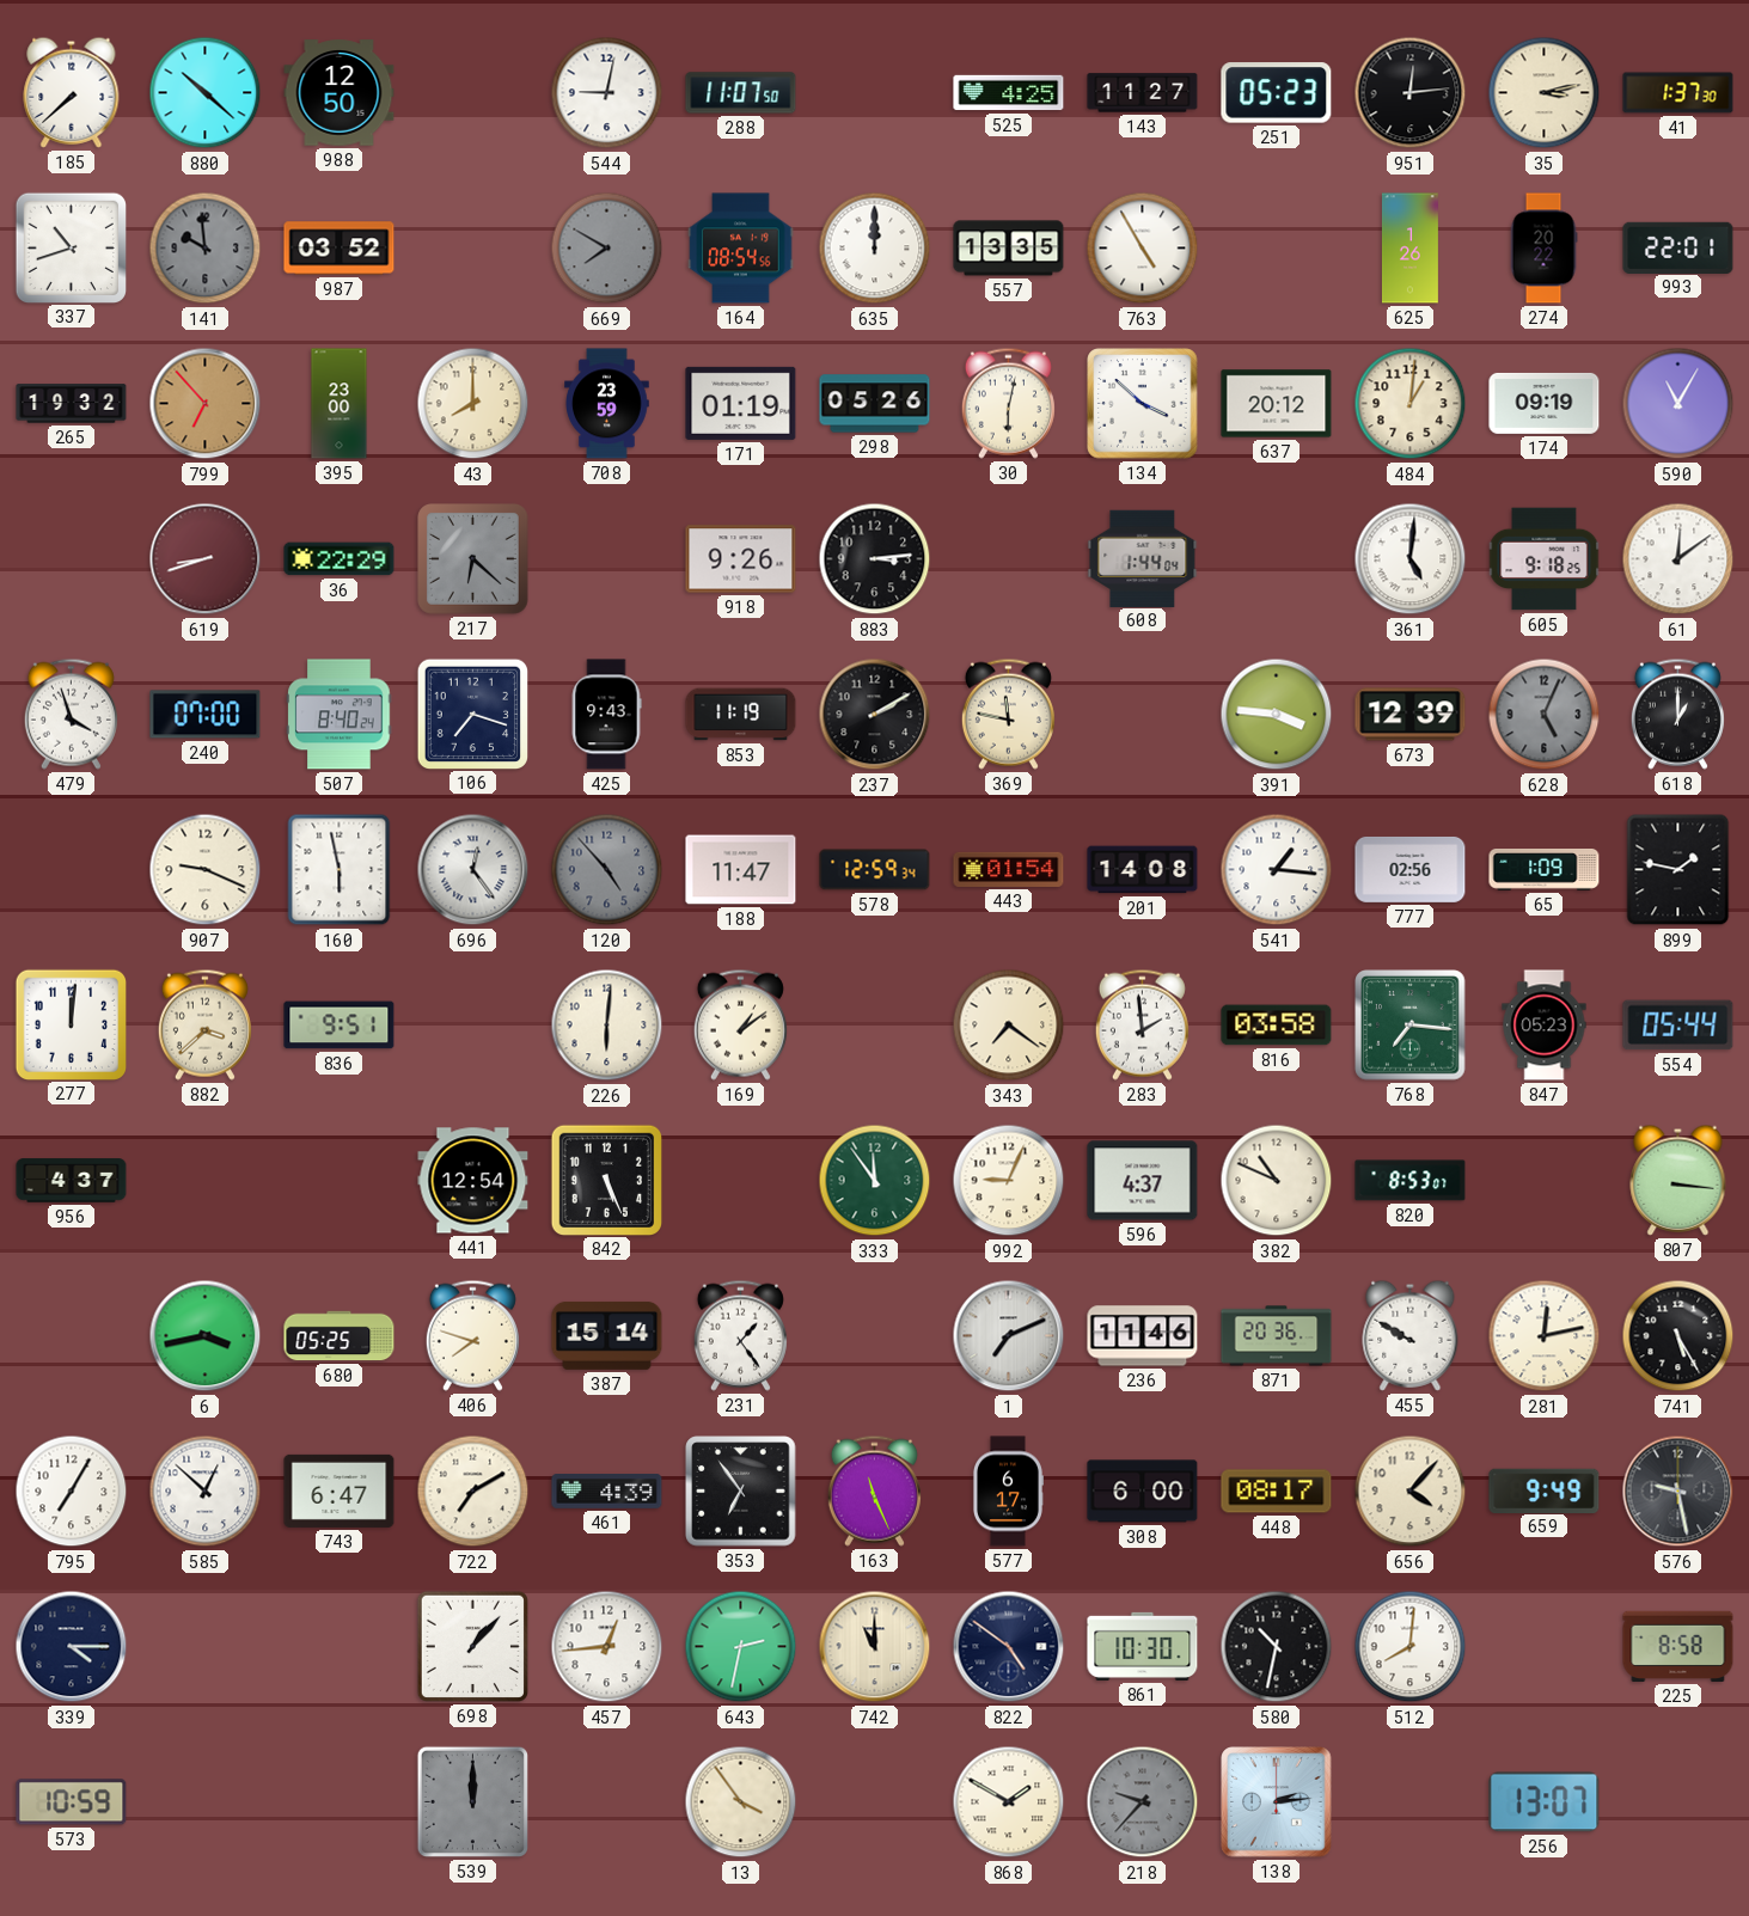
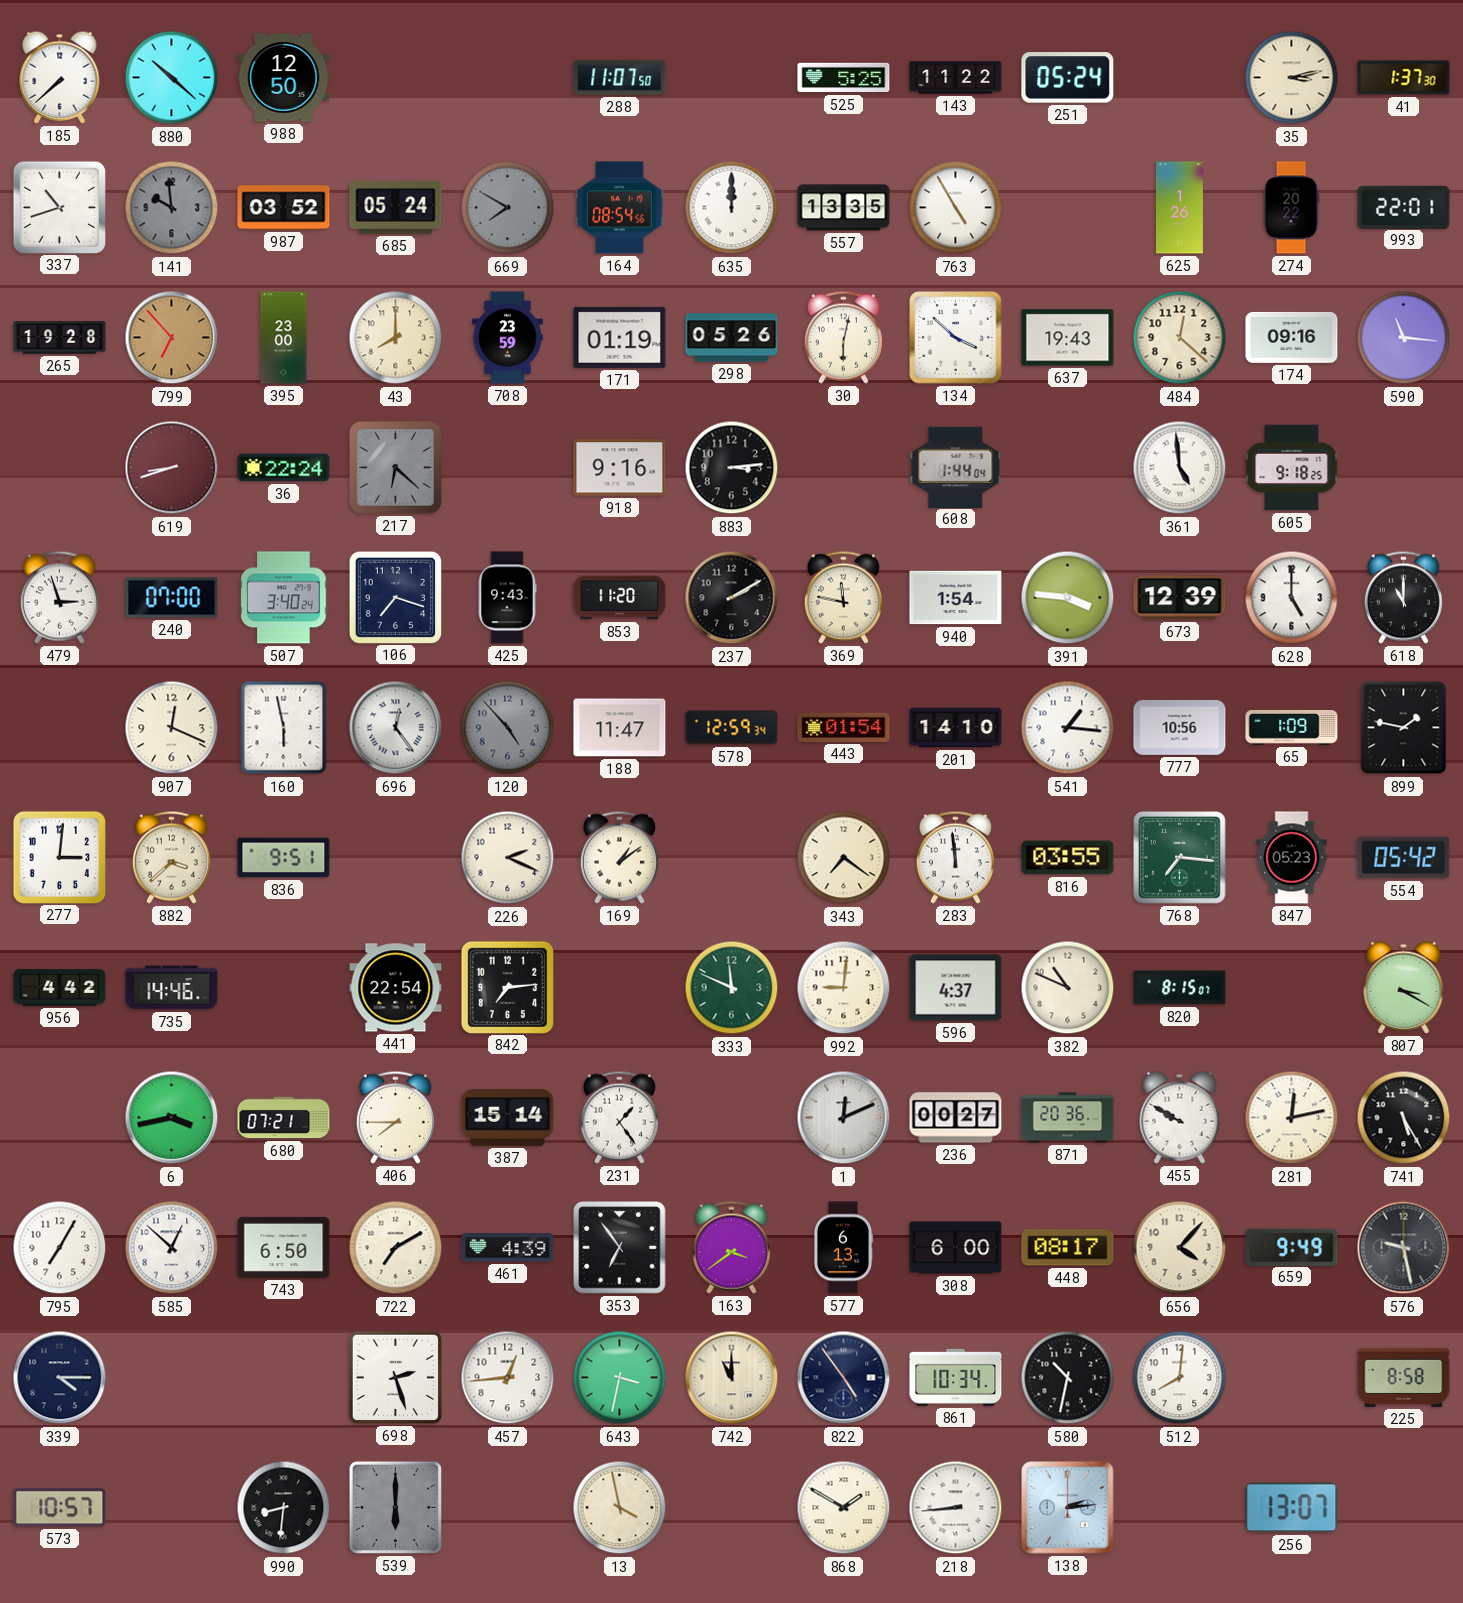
544: 9:02 -> none (607, 93)
525: 4:25 -> 5:25 (844, 78)
143: 11:27 -> 11:22 (956, 78)
251: 05:23 -> 05:24 (1068, 78)
951: 12:14 -> none (1411, 93)
685: none -> 05:24 (396, 208)
265: 19:32 -> 19:28 (60, 338)
637: 20:12 -> 19:43 (1068, 338)
484: 1:01 -> 12:22 (1180, 338)
174: 09:19 -> 09:16 (1292, 337)
590: 11:05 -> 11:16 (1404, 338)
36: 22:29 -> 22:24 (284, 468)
918: 9:26 -> 9:16 (620, 468)
361: 5:01 -> 4:59 (1180, 468)
61: 12:09 -> none (1678, 559)
479: 3:57 -> 2:57 (59, 597)
507: 8:40 -> 3:40 (284, 598)
853: 11:19 -> 11:20 (620, 598)
940: none -> 1:54 (956, 598)
628: 5:04 -> 5:00 (1292, 598)
628 dial: grey -> white (1292, 598)
618: 1:00 -> 11:00 (1403, 597)
907: 9:19 -> 12:19 (172, 728)
201: 14:08 -> 14:10 (956, 728)
777: 02:56 -> 10:56 (1180, 727)
277: 12:01 -> 3:01 (59, 857)
226: 6:01 -> 2:19 (508, 858)
283: 1:59 -> 11:59 (955, 857)
816: 03:58 -> 03:55 (1068, 858)
554: 05:44 -> 05:42 (1404, 858)
956: 4:37 -> 4:42 (60, 988)
735: none -> 14:46 (172, 988)
441: 12:54 -> 22:54 (396, 988)
842: 5:26 -> 7:14 (507, 987)
333: 11:54 -> 11:49 (732, 988)
992: 9:04 -> 9:01 (844, 988)
820: 8:53 -> 8:15 (1180, 988)
807: 3:16 -> 3:20 (1404, 987)
680: 05:25 -> 07:21 (284, 1118)
406: 7:48 -> 7:45 (395, 1117)
1: 7:11 -> 12:11 (844, 1118)
236: 11:46 -> 00:27 (956, 1118)
743: 6:47 -> 6:50 (284, 1247)
163: 11:26 -> 3:39 (731, 1247)
577: 6:17 -> 6:13 (843, 1248)
698: 1:07 -> 2:27 (395, 1377)
643: 2:32 -> 3:32 (620, 1378)
822: 4:51 -> 4:54 (844, 1378)
861: 10:30 -> 10:34 (956, 1377)
573: 10:59 -> 10:57 (60, 1508)
990: none -> 8:31 (284, 1508)
539: 12:00 -> 6:00 (395, 1507)
13: 3:54 -> 3:58 (620, 1508)
218: 9:37 -> 8:44 (956, 1508)
218 dial: grey -> white (956, 1508)
